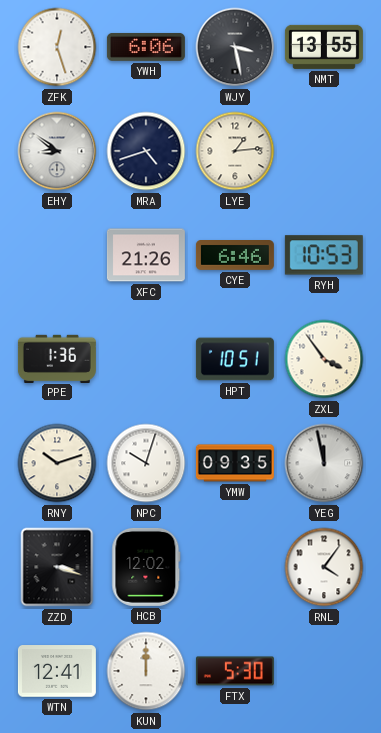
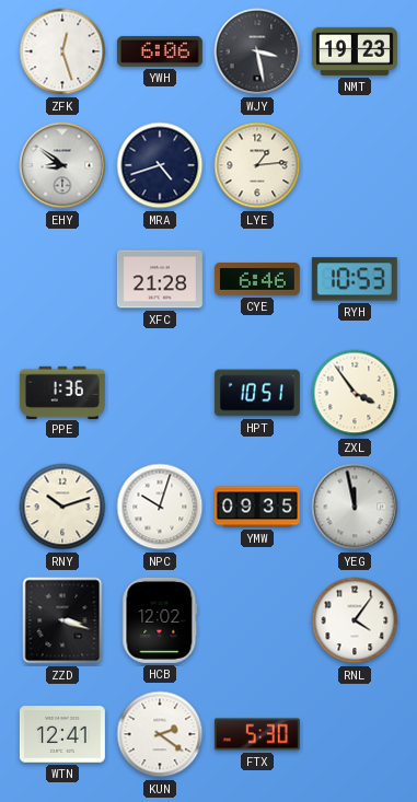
NMT: 13:55 -> 19:23 (355, 51)
XFC: 21:26 -> 21:28 (160, 279)
KUN: 12:00 -> 2:21 (160, 734)
